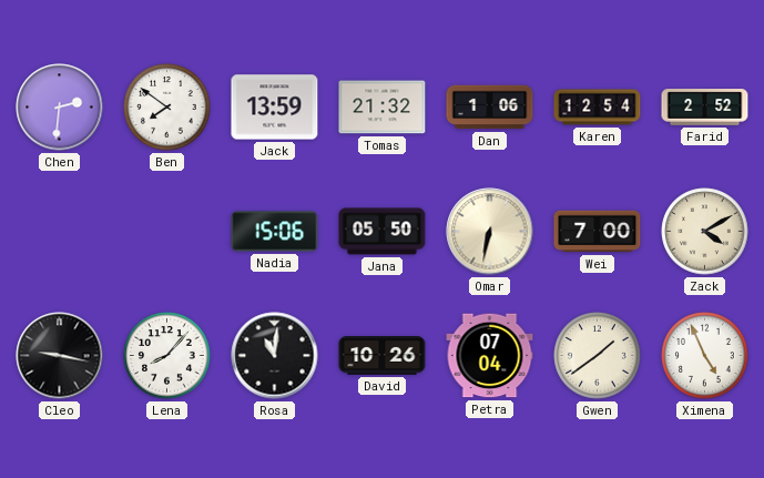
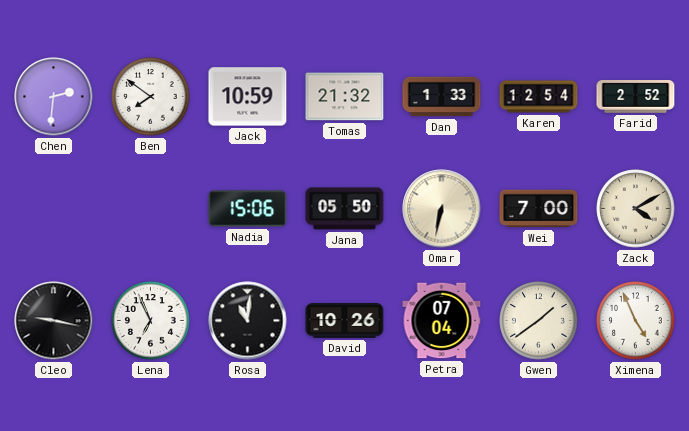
Jack: 13:59 -> 10:59 (248, 97)
Dan: 1:06 -> 1:33 (442, 97)
Lena: 8:07 -> 6:56 (151, 321)
